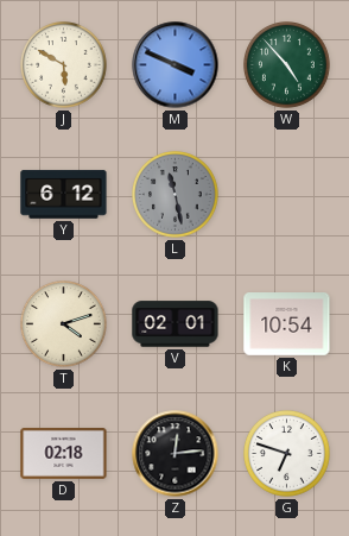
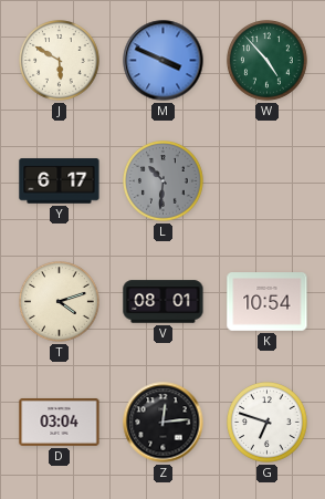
Y: 6:12 -> 6:17 (60, 181)
L: 11:28 -> 10:31 (164, 181)
V: 02:01 -> 08:01 (164, 302)
D: 02:18 -> 03:04 (60, 422)
